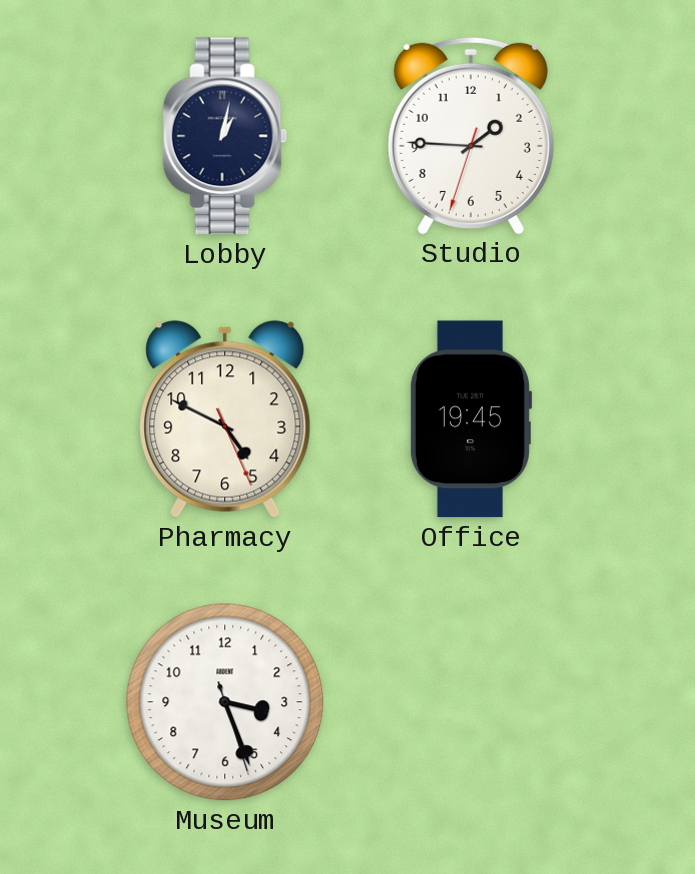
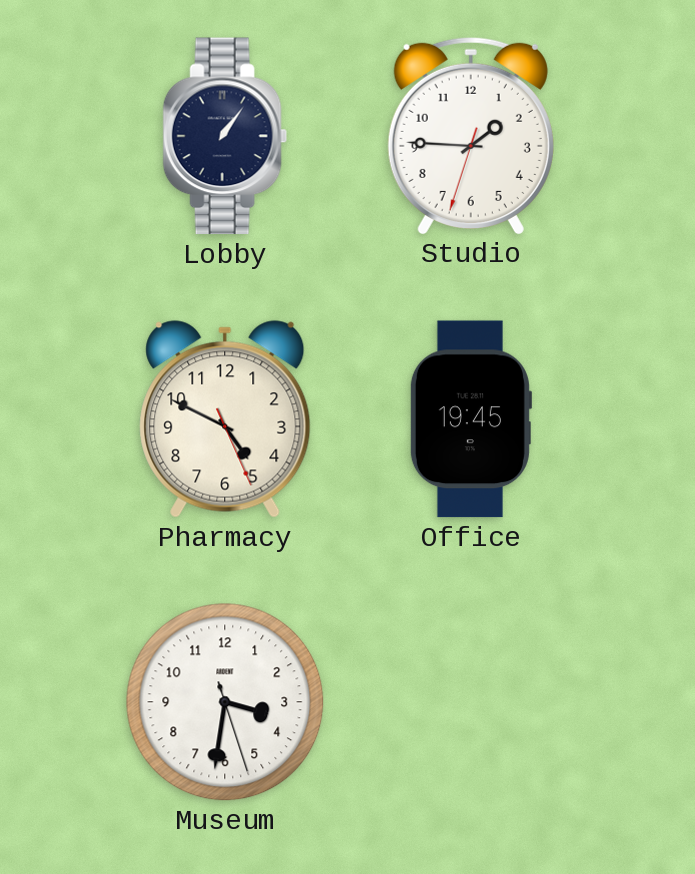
Lobby: 1:02 -> 1:06 (225, 136)
Museum: 3:26 -> 3:31 (225, 702)
